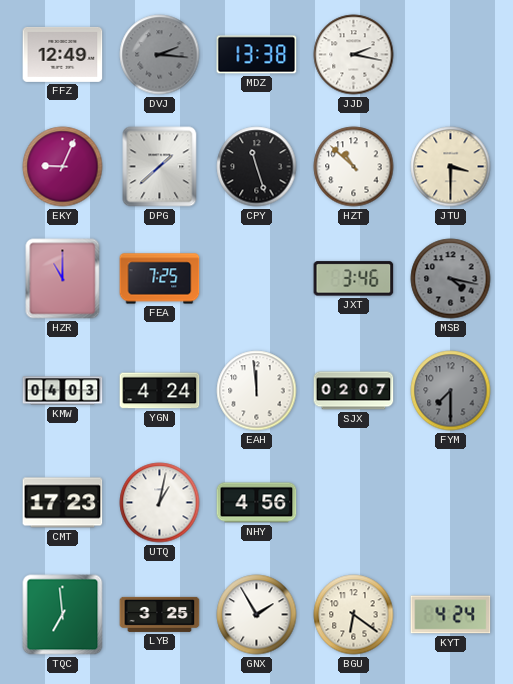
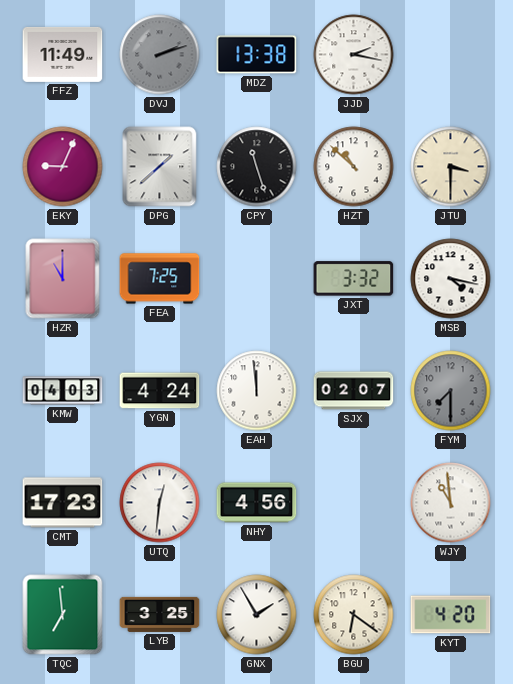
FFZ: 12:49 -> 11:49 (63, 54)
DVJ: 2:16 -> 2:12 (160, 55)
JXT: 3:46 -> 3:32 (354, 279)
MSB dial: grey -> white (451, 279)
UTQ: 1:02 -> 12:31 (160, 503)
WJY: none -> 10:59 (451, 503)
KYT: 4:24 -> 4:20 (451, 615)
